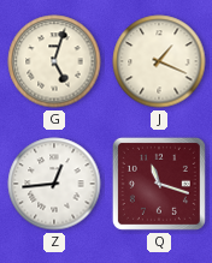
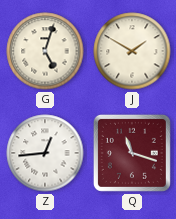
J: 1:19 -> 1:50 (132, 51)
